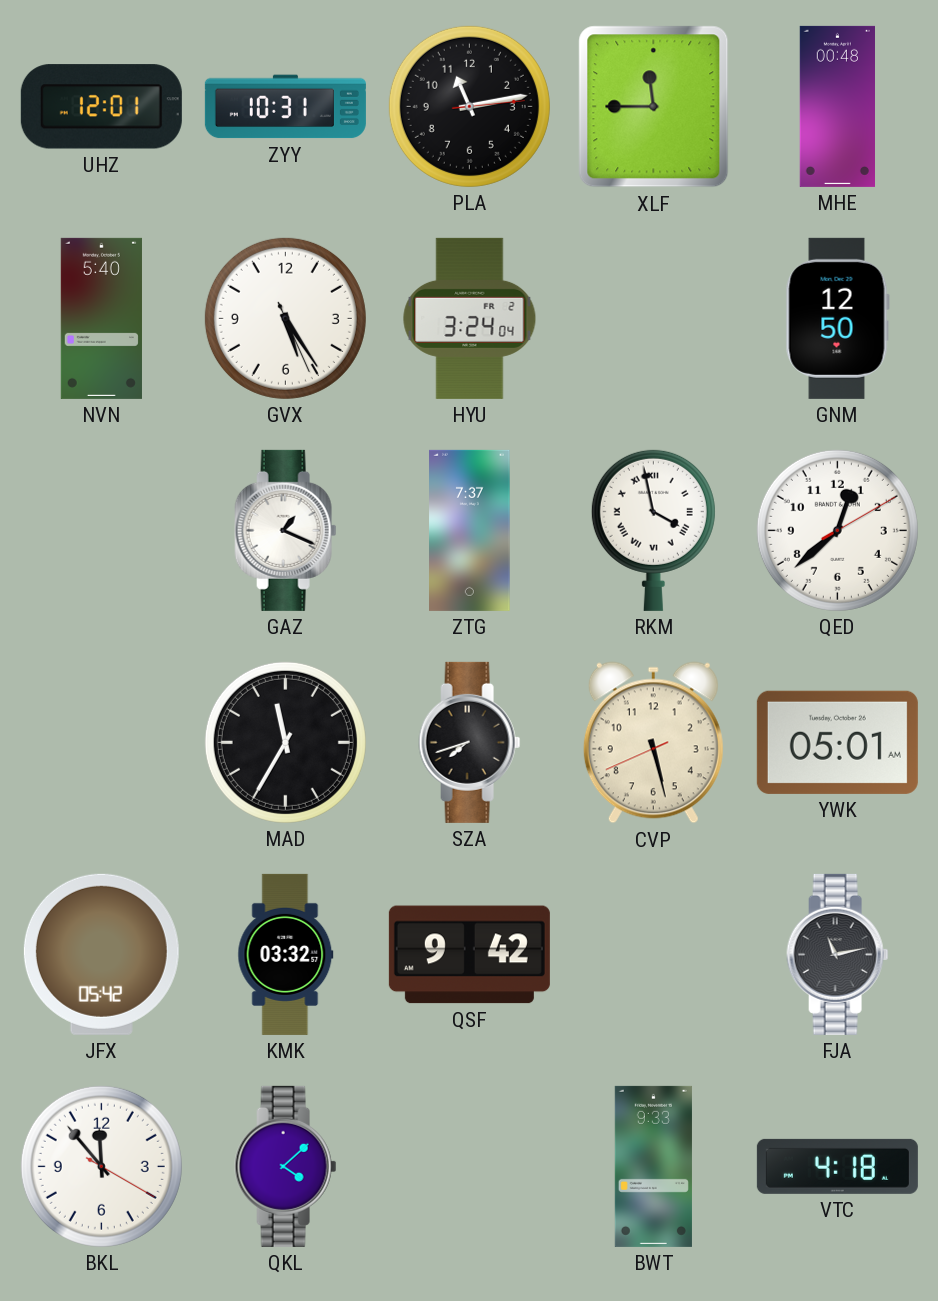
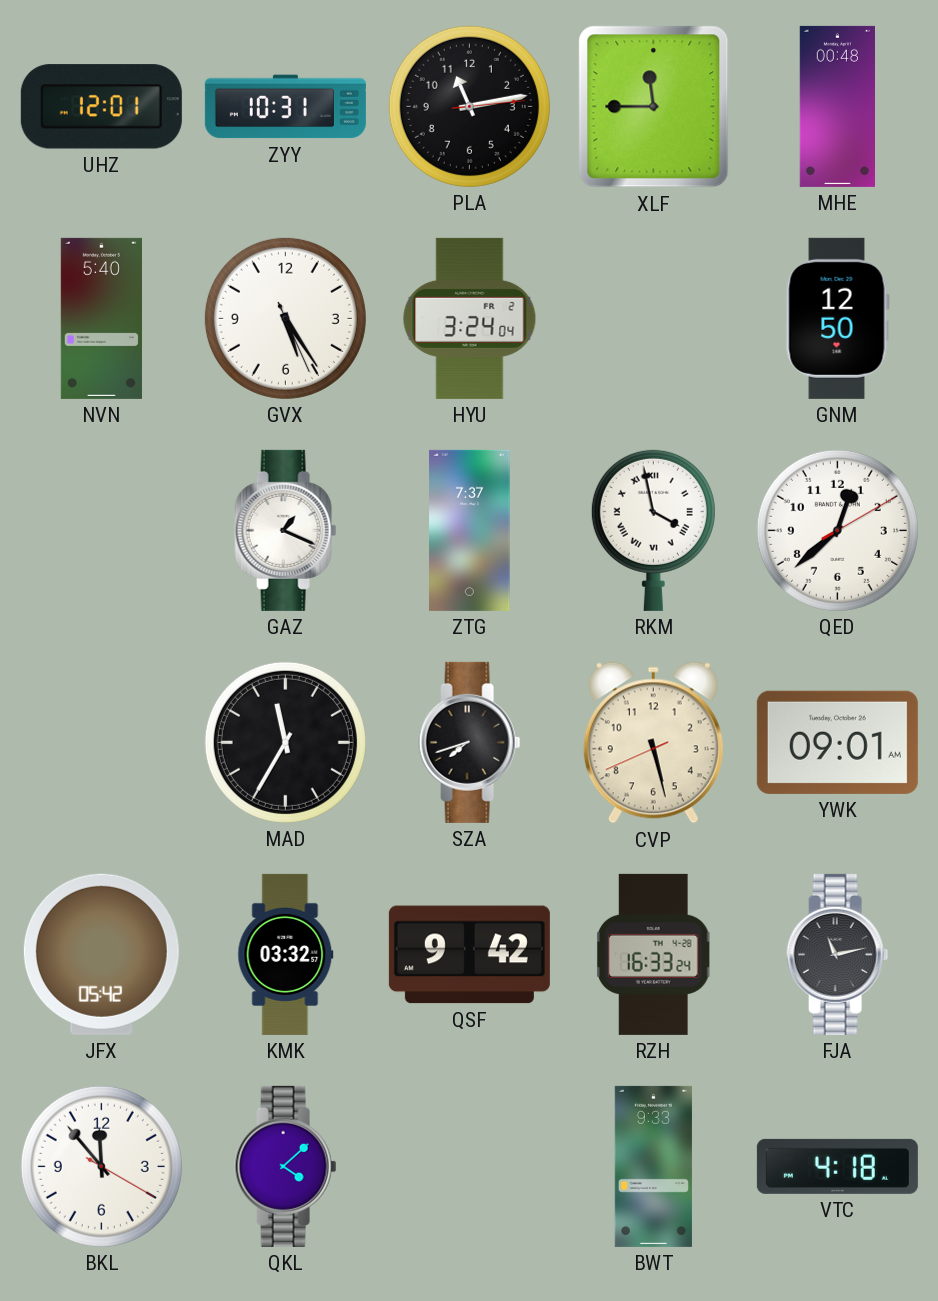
YWK: 05:01 -> 09:01 (837, 742)
RZH: none -> 16:33 (653, 954)
